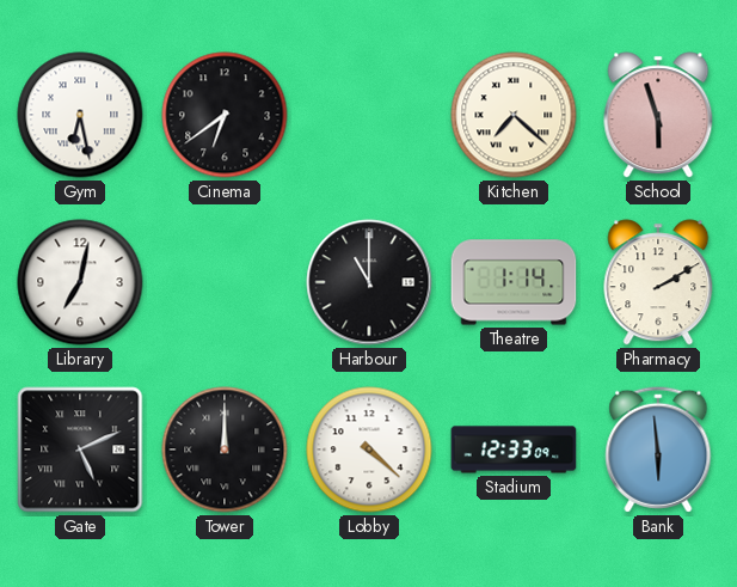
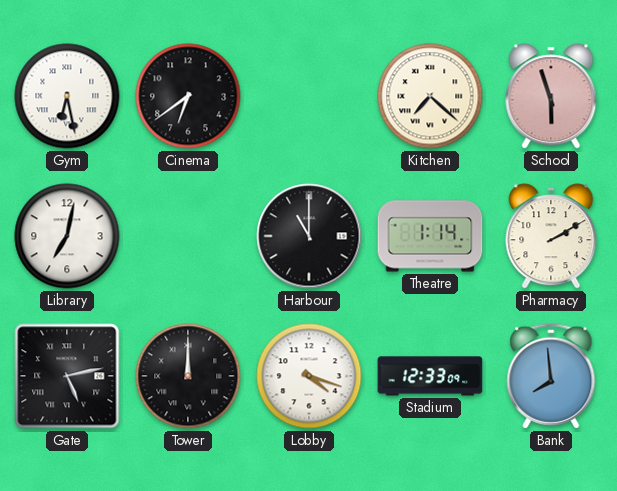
Gate: 5:11 -> 5:13 (67, 376)
Lobby: 4:22 -> 4:18 (309, 376)
Bank: 5:59 -> 7:59 (551, 376)
